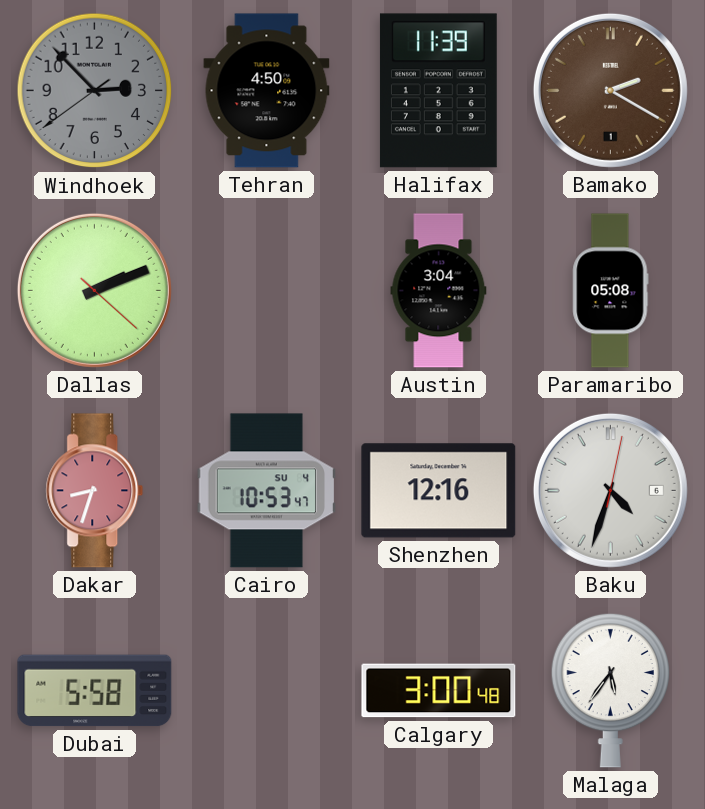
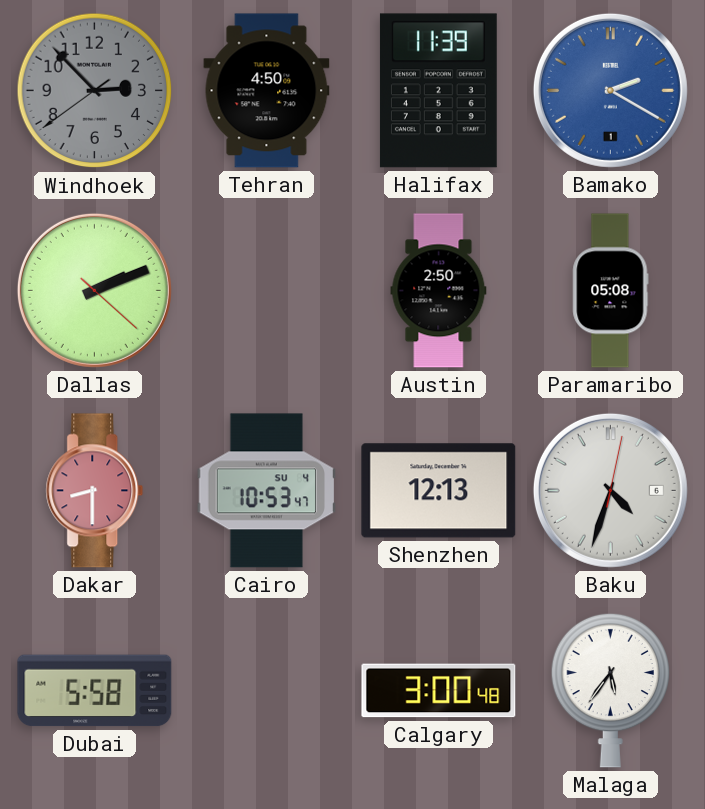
Bamako dial: brown -> blue (610, 90)
Austin: 3:04 -> 2:50 (439, 291)
Dakar: 8:33 -> 8:30 (95, 491)
Shenzhen: 12:16 -> 12:13 (439, 491)
